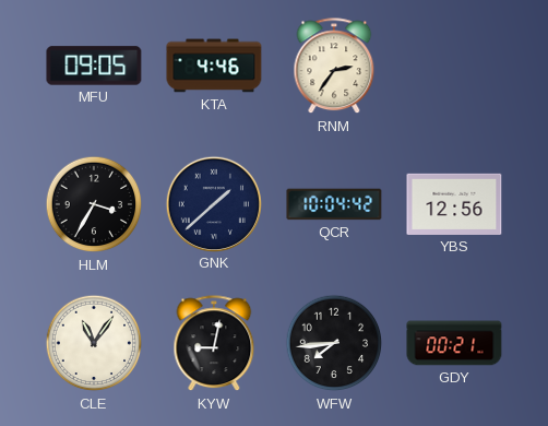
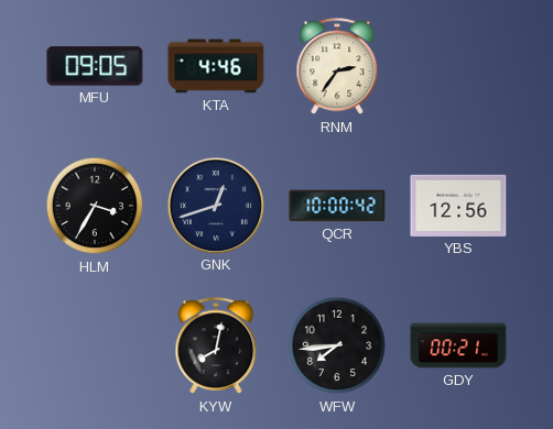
GNK: 1:38 -> 12:42 (215, 205)
QCR: 10:04 -> 10:00 (337, 206)
CLE: 11:06 -> none (94, 343)
KYW: 9:02 -> 8:02 (216, 346)
